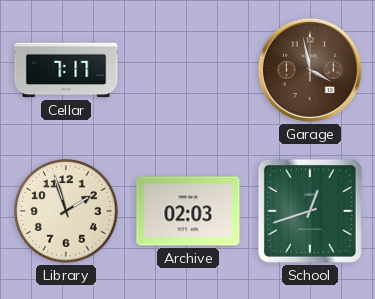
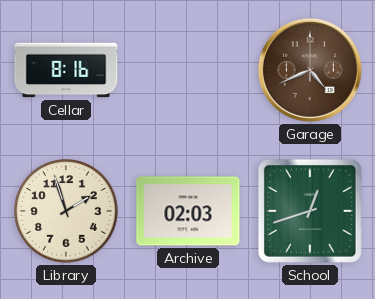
Cellar: 7:17 -> 8:16 (66, 70)
Garage: 3:58 -> 4:41 (310, 70)
